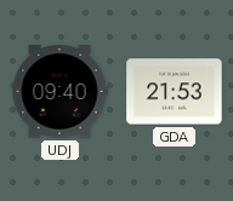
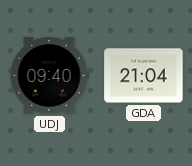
GDA: 21:53 -> 21:04 (144, 76)
